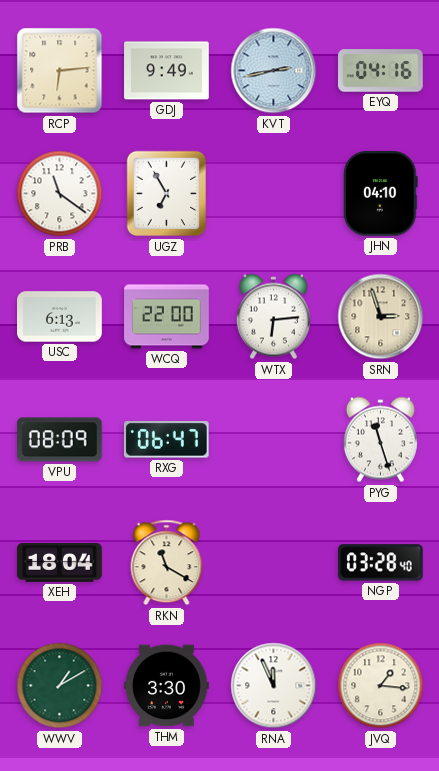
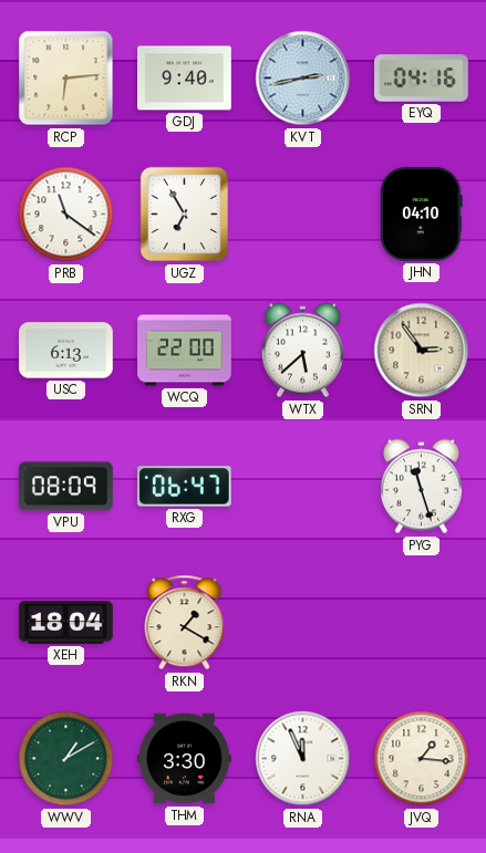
GDJ: 9:49 -> 9:40 (185, 79)
WTX: 6:14 -> 5:38 (302, 351)
SRN: 2:57 -> 2:54 (422, 351)
RKN: 11:20 -> 1:20 (185, 623)
NGP: 03:28 -> none (381, 563)
